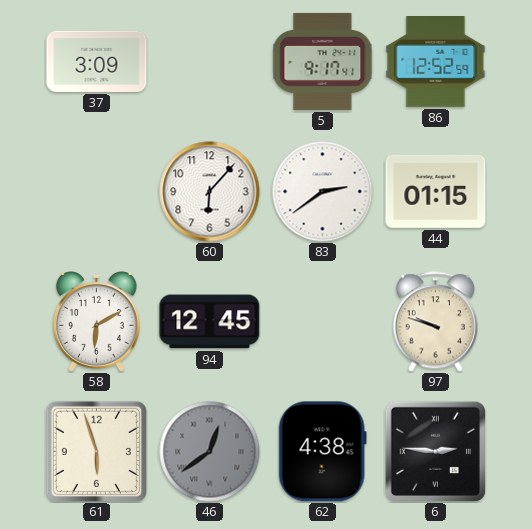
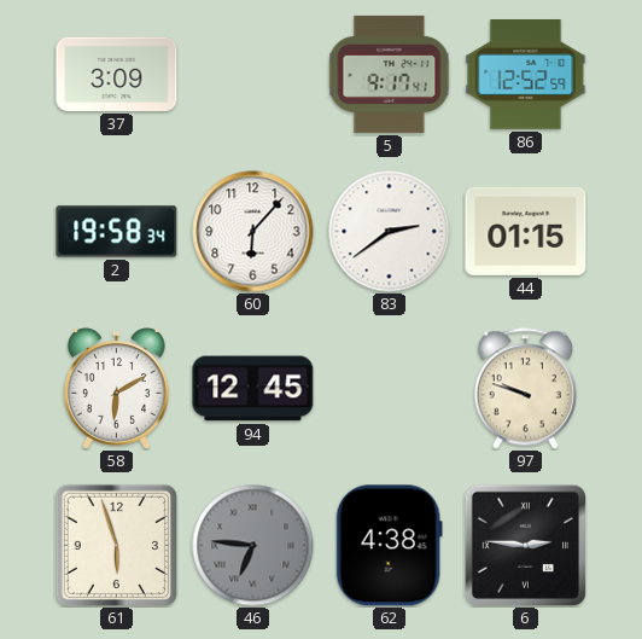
2: none -> 19:58 (117, 232)
46: 12:39 -> 6:46 (253, 546)
